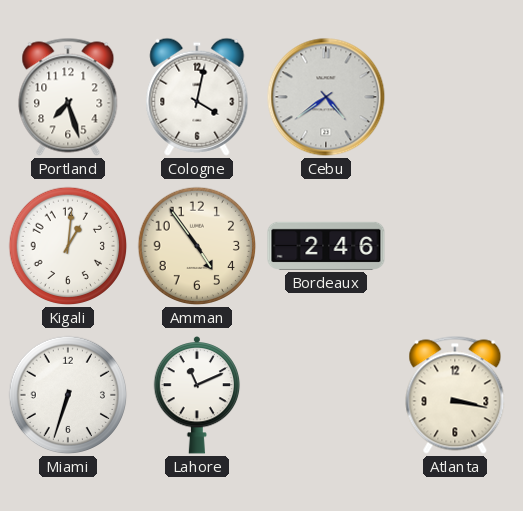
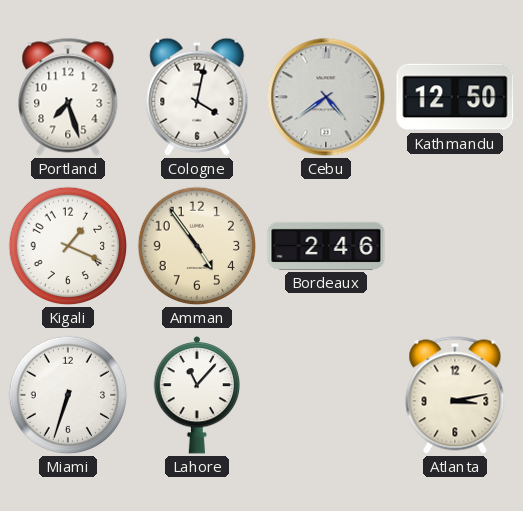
Kathmandu: none -> 12:50 (455, 97)
Kigali: 1:01 -> 1:19 (68, 246)
Lahore: 11:11 -> 11:07 (197, 396)
Atlanta: 3:17 -> 3:13 (455, 395)
